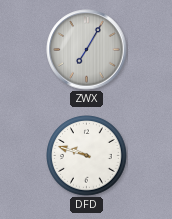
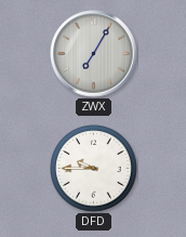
DFD: 9:48 -> 9:45 (94, 169)
